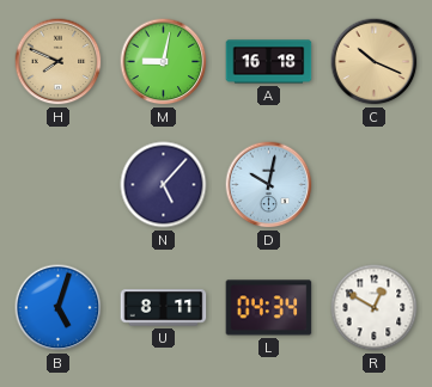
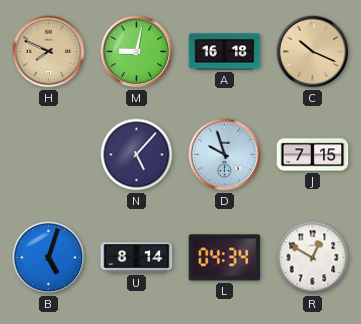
D: 10:02 -> 9:57 (225, 155)
J: none -> 7:15 (313, 155)
U: 8:11 -> 8:14 (137, 258)
